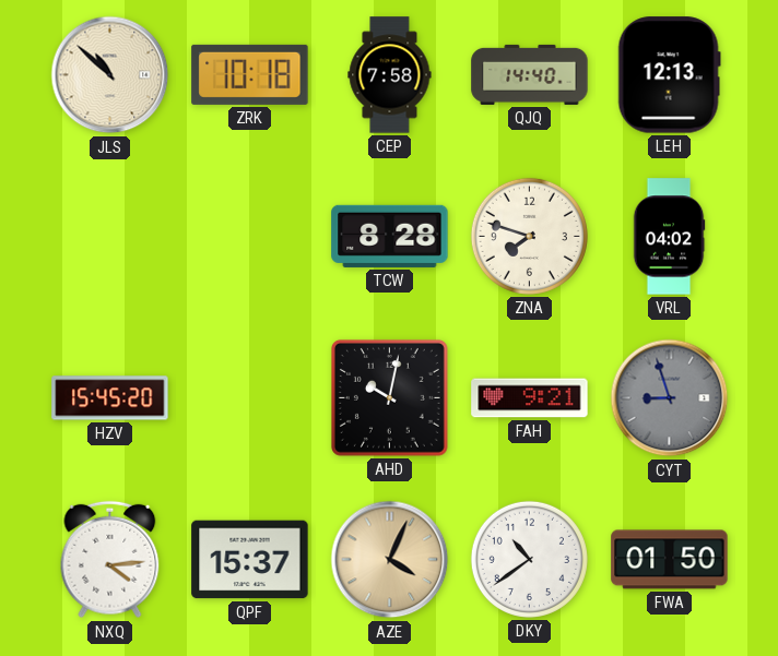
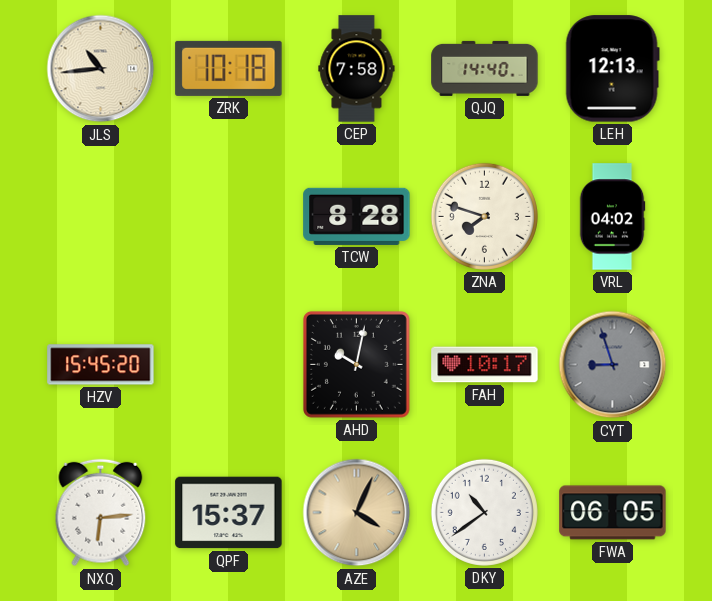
JLS: 10:52 -> 10:44 (101, 69)
FAH: 9:21 -> 10:17 (485, 365)
NXQ: 4:14 -> 6:14 (101, 513)
FWA: 01:50 -> 06:05 (613, 513)
